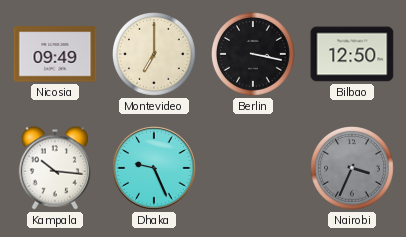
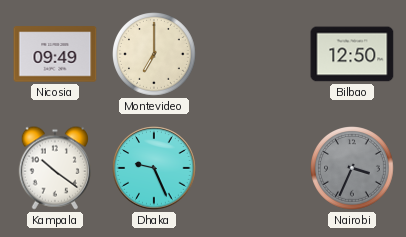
Berlin: 3:17 -> none (254, 55)
Kampala: 10:16 -> 10:21 (54, 168)
